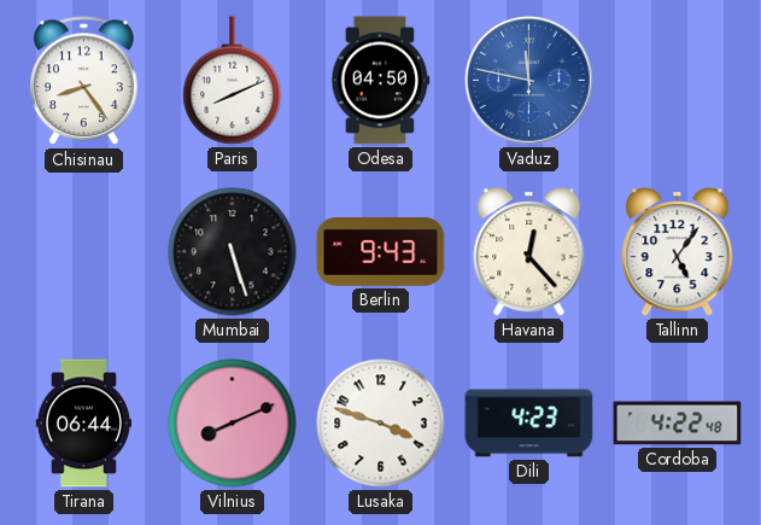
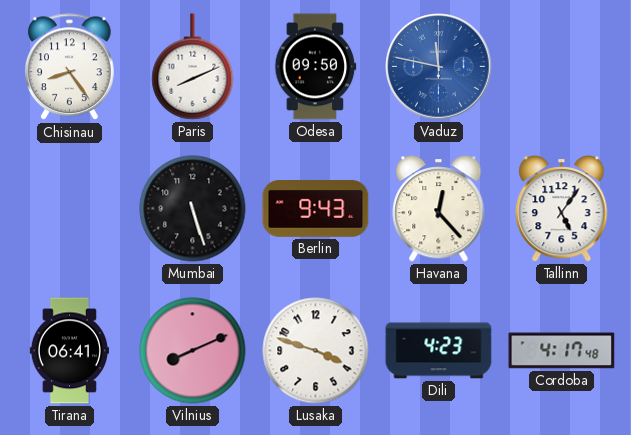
Odesa: 04:50 -> 09:50 (316, 67)
Tirana: 06:44 -> 06:41 (69, 351)
Cordoba: 4:22 -> 4:17 (562, 351)
